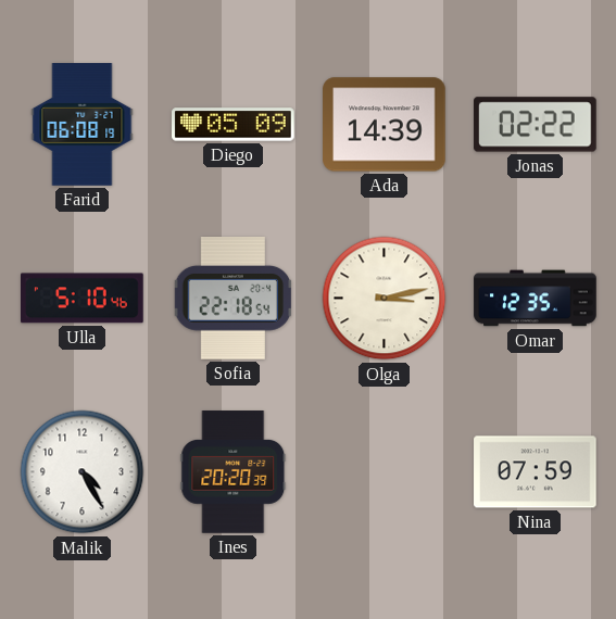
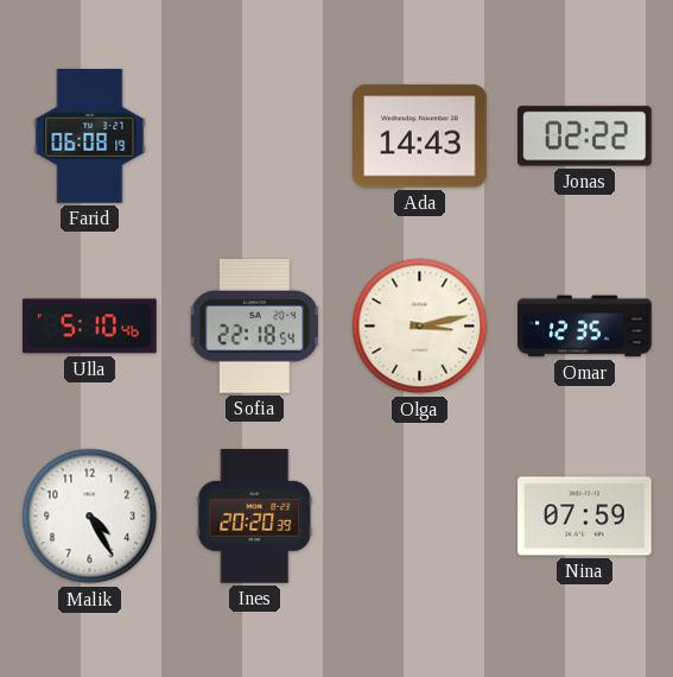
Diego: 05:09 -> none (234, 125)
Ada: 14:39 -> 14:43 (420, 137)
